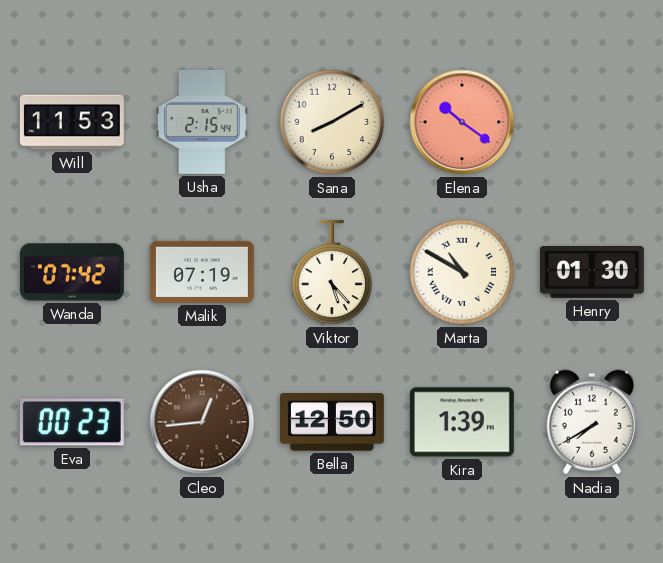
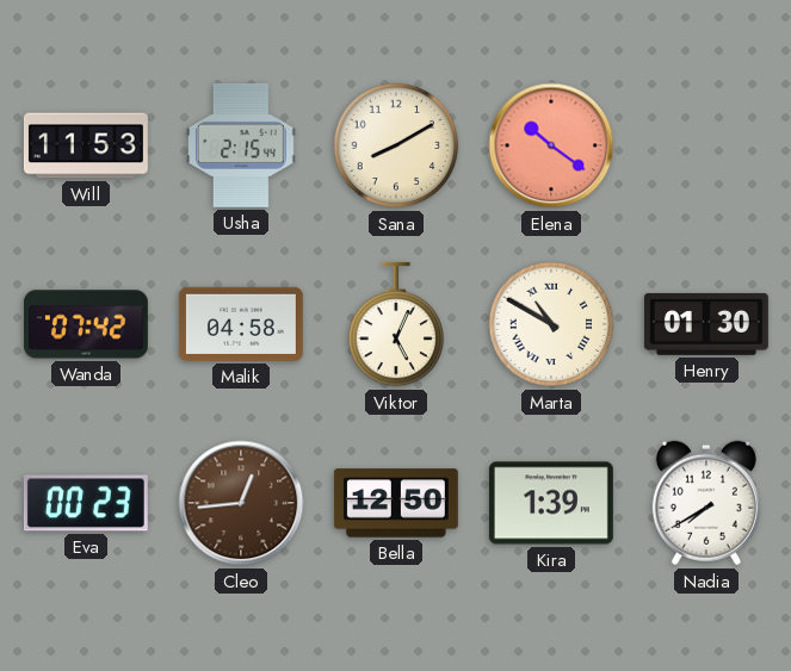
Malik: 07:19 -> 04:58 (241, 324)
Viktor: 5:23 -> 5:04 (396, 324)
